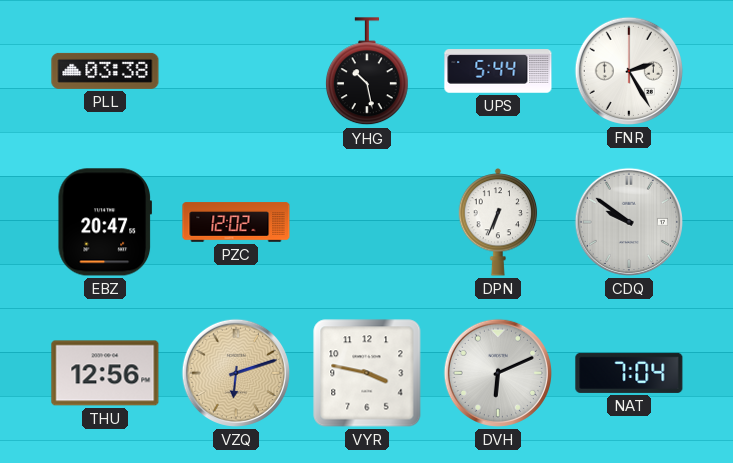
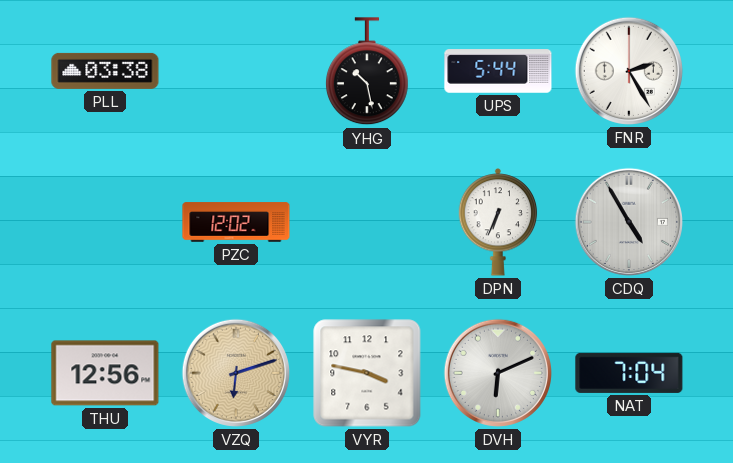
EBZ: 20:47 -> none (104, 222)
CDQ: 9:51 -> 4:55 (629, 222)
